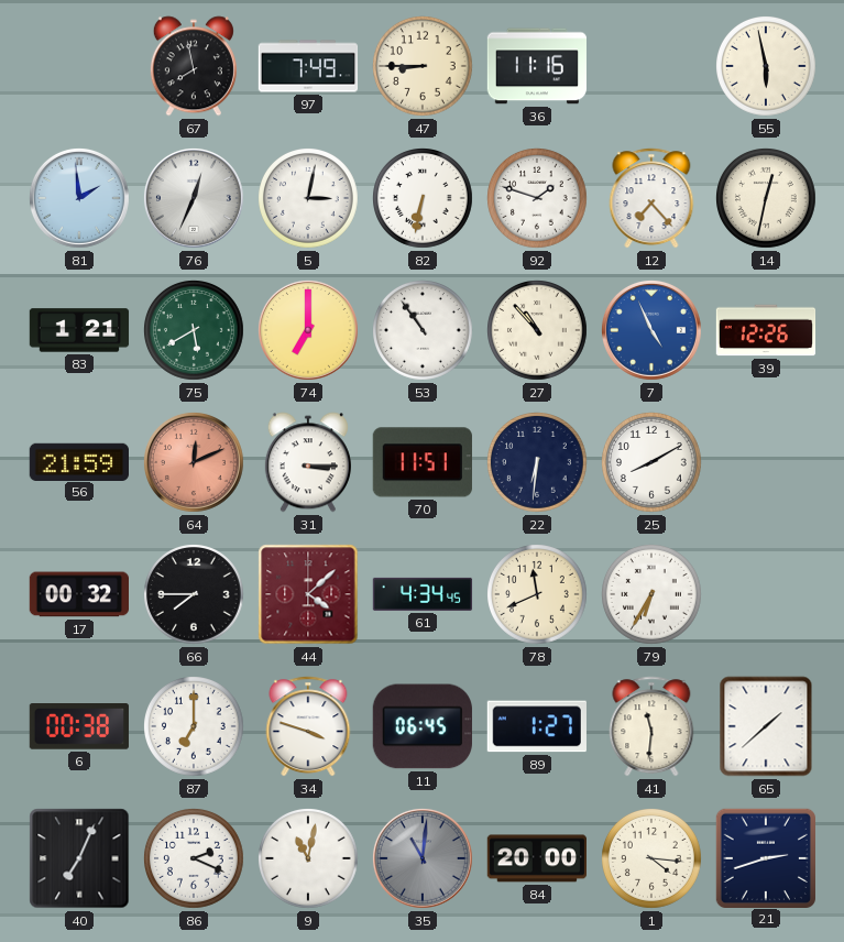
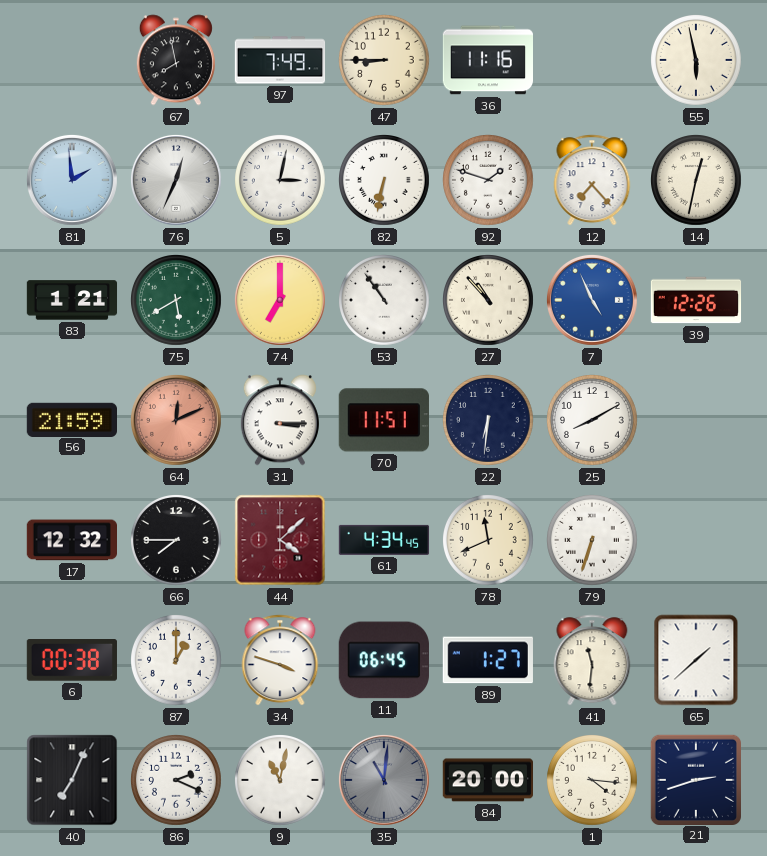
17: 00:32 -> 12:32 (71, 540)
79: 6:35 -> 6:33 (593, 541)
87: 7:00 -> 1:00 (177, 661)
